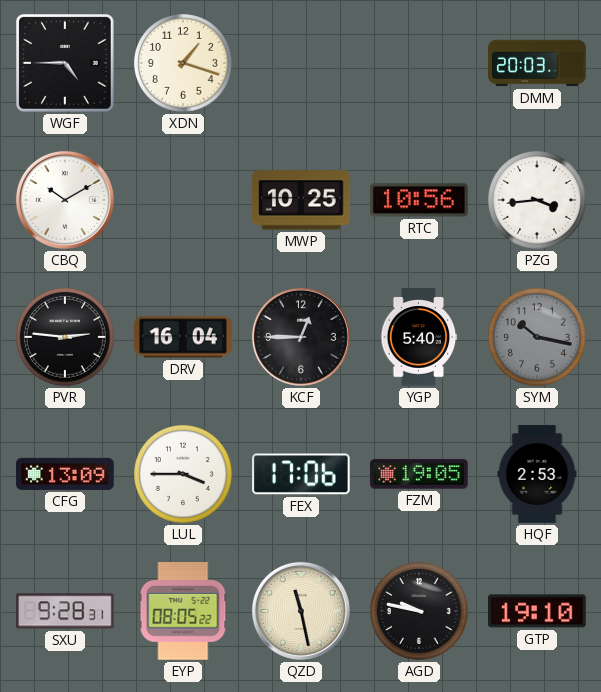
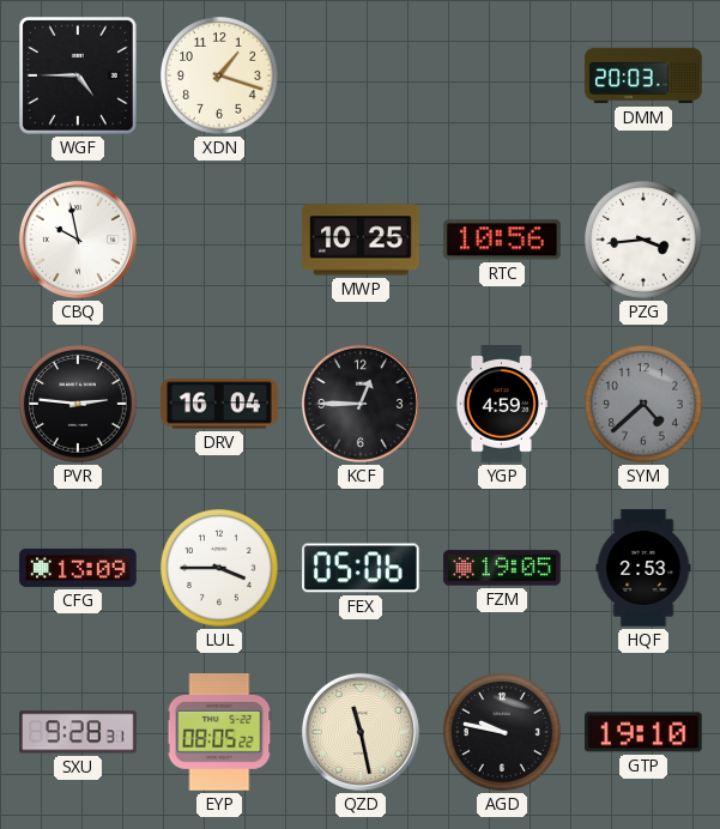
CBQ: 10:10 -> 9:58 (78, 240)
YGP: 5:40 -> 4:59 (502, 404)
SYM: 10:17 -> 4:38 (645, 405)
FEX: 17:06 -> 05:06 (362, 568)
